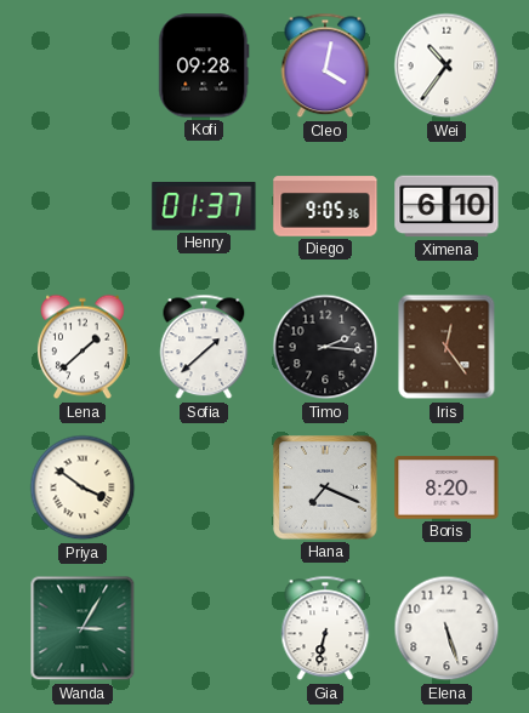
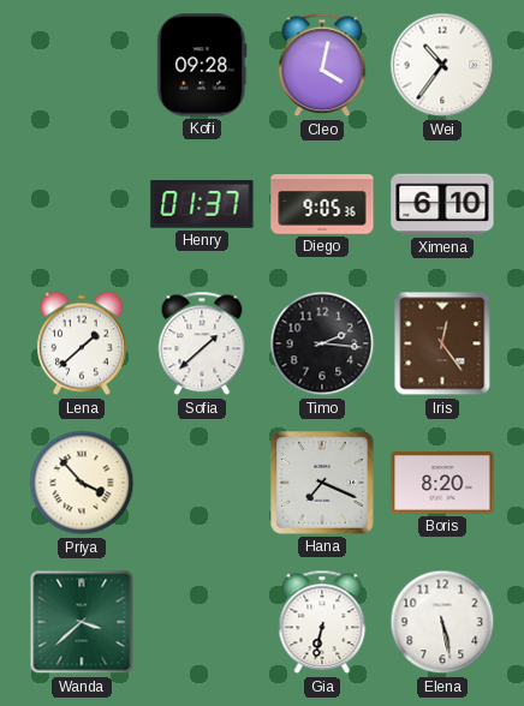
Priya: 3:51 -> 3:53 (82, 483)
Wanda: 3:05 -> 3:38 (82, 622)
Elena: 5:27 -> 5:28 (442, 622)
